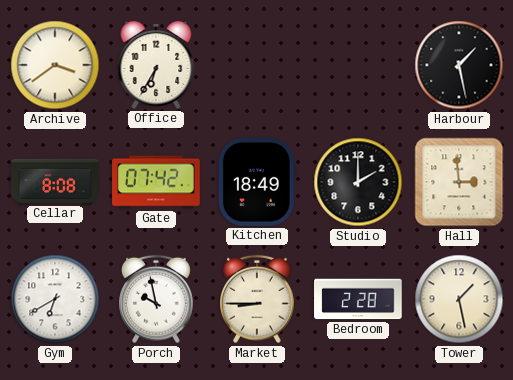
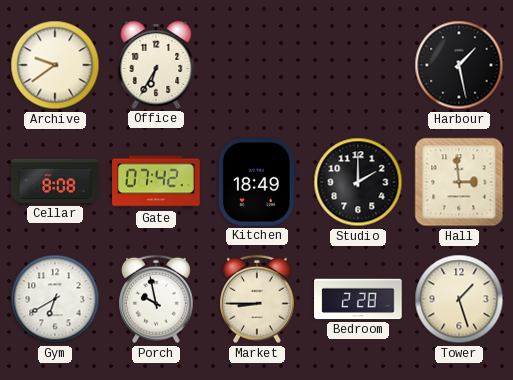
Archive: 3:39 -> 9:39 (55, 65)
Tower: 1:28 -> 1:27 (459, 299)
